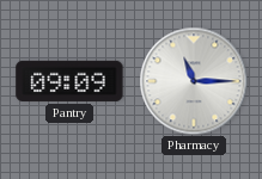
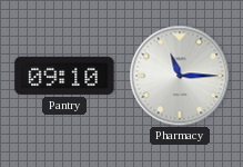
Pantry: 09:09 -> 09:10 (64, 76)
